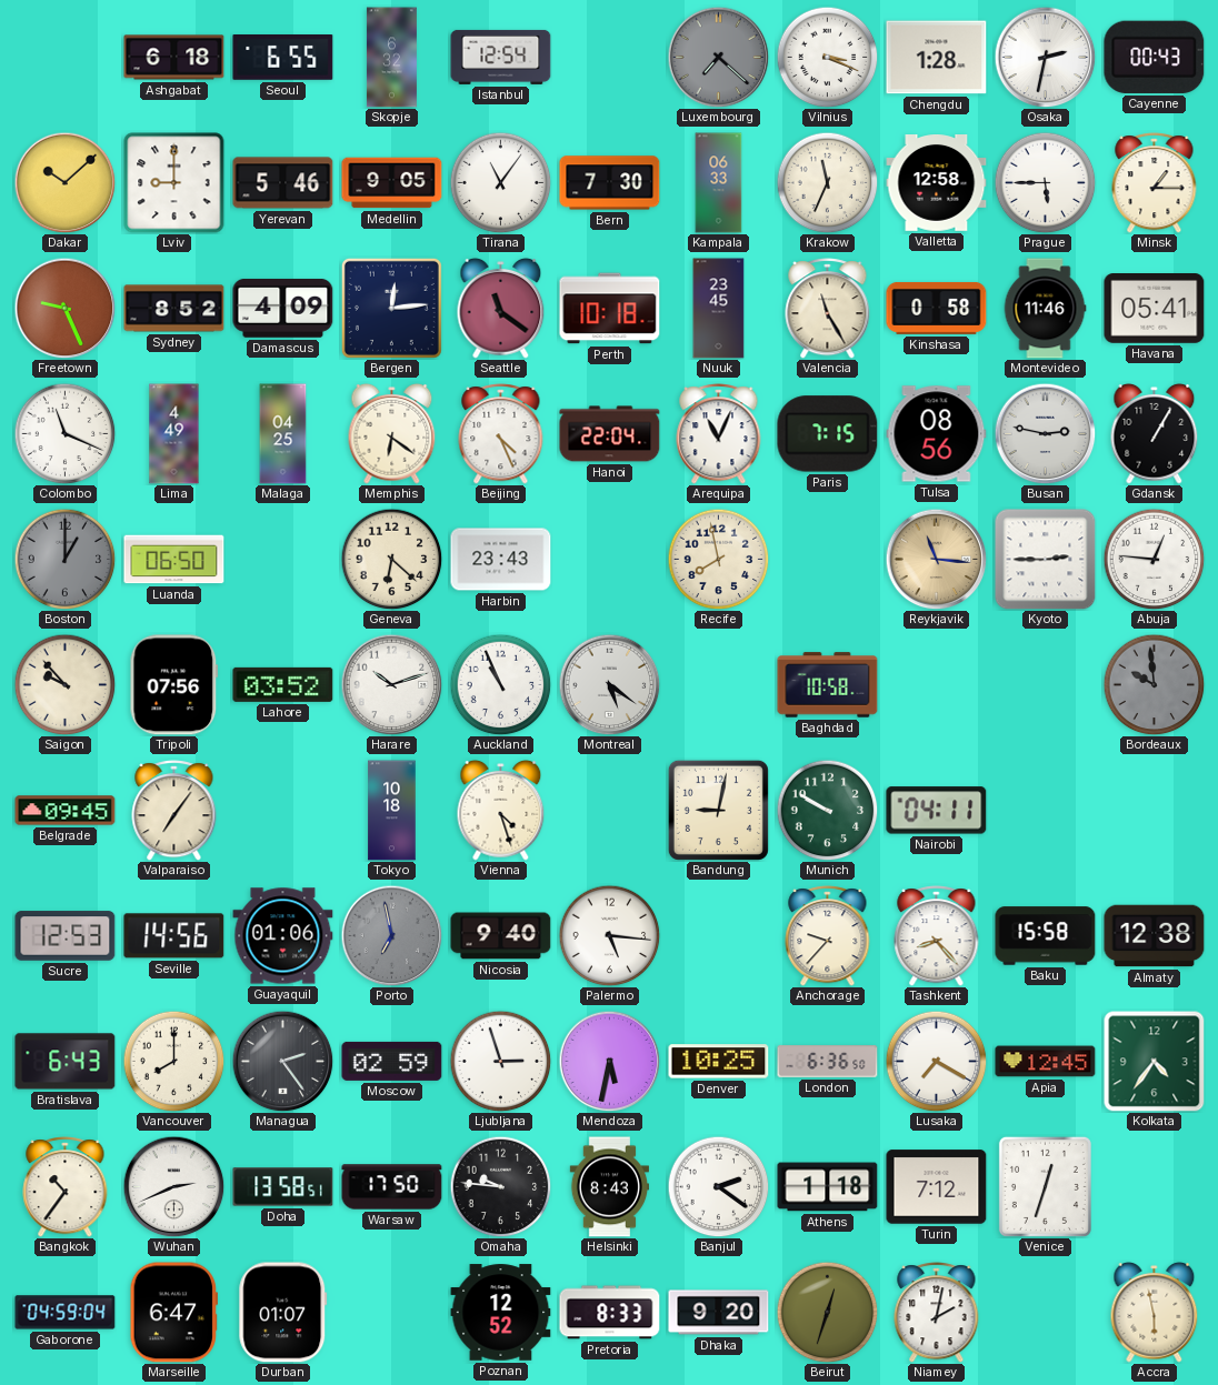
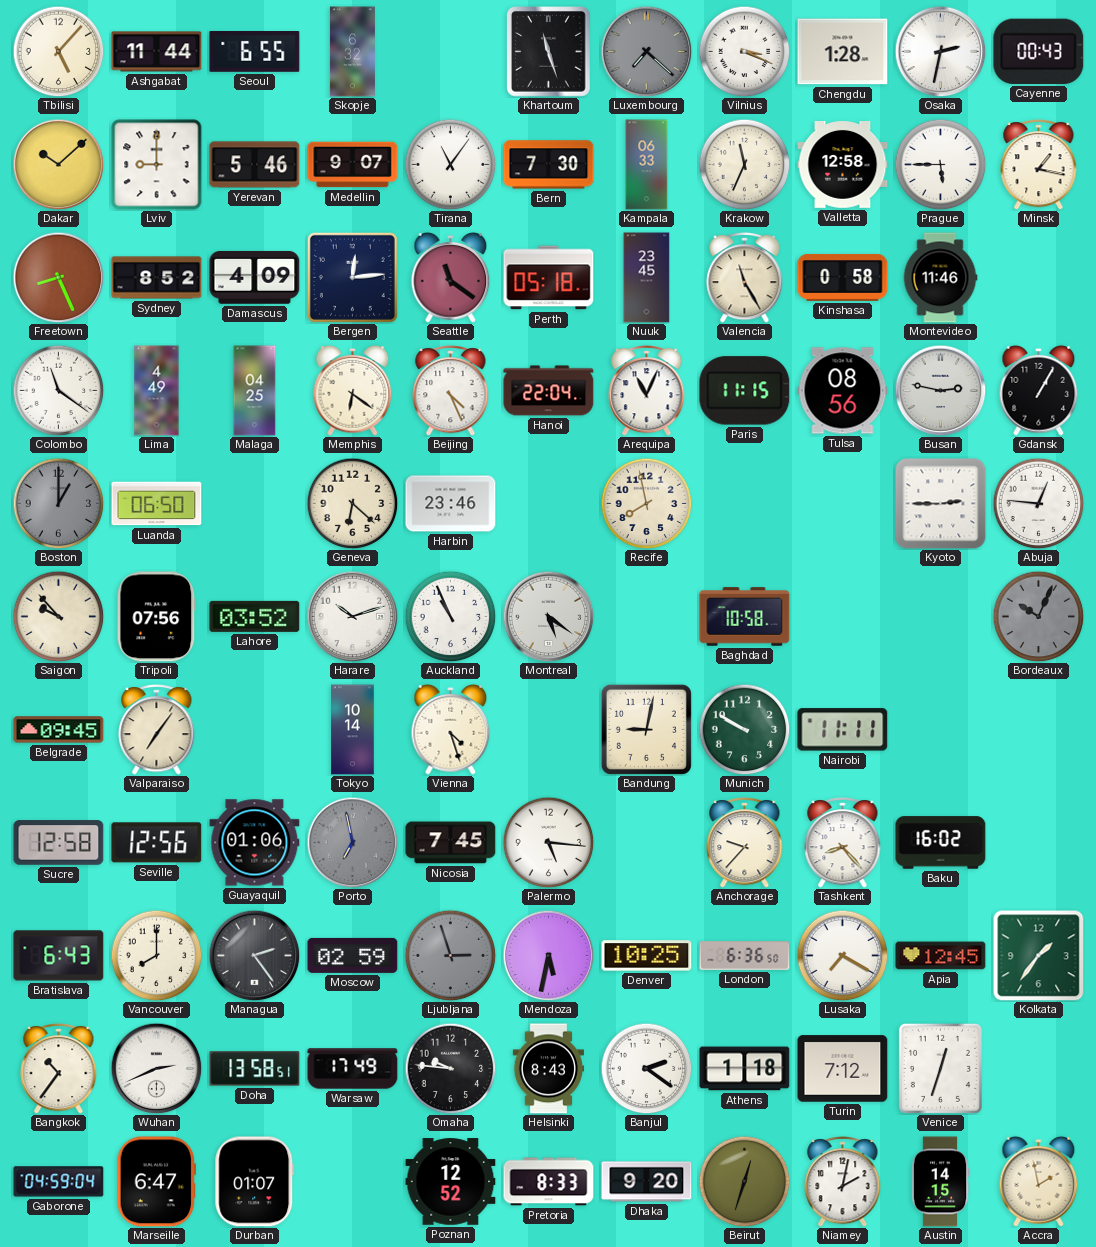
Tbilisi: none -> 5:07 (58, 51)
Ashgabat: 6:18 -> 11:44 (157, 52)
Istanbul: 12:54 -> none (501, 57)
Khartoum: none -> 11:27 (549, 52)
Medellin: 9:05 -> 9:07 (353, 165)
Minsk: 1:15 -> 1:17 (1039, 165)
Freetown: 9:26 -> 8:26 (58, 277)
Perth: 10:18 -> 05:18 (549, 278)
Havana: 05:41 -> none (1155, 309)
Colombo: 11:19 -> 11:21 (58, 390)
Paris: 7:15 -> 11:15 (745, 391)
Harbin: 23:43 -> 23:46 (451, 504)
Reykjavik: 11:16 -> none (936, 559)
Bordeaux: 9:59 -> 10:04 (1038, 616)
Tokyo: 10:18 -> 10:14 (353, 730)
Nairobi: 04:11 -> 11:11 (843, 730)
Sucre: 12:53 -> 12:58 (59, 843)
Seville: 14:56 -> 12:56 (157, 843)
Nicosia: 9:40 -> 7:45 (451, 843)
Baku: 15:58 -> 16:02 (941, 843)
Almaty: 12:38 -> none (1155, 936)
Ljubljana dial: white -> grey (450, 955)
Kolkata: 4:36 -> 1:36 (1039, 956)
Warsaw: 17:50 -> 17:49 (353, 1069)
Austin: none -> 14:15 (940, 1182)
Accra: 5:58 -> 1:58 (1039, 1181)
